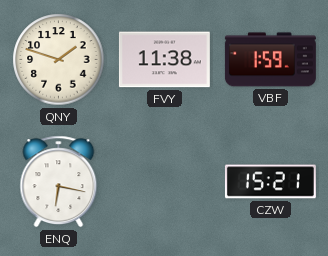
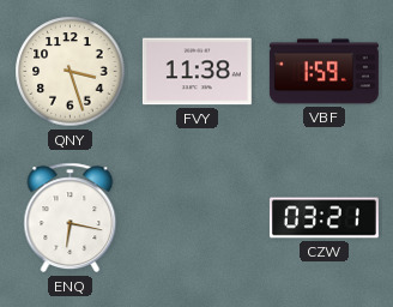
QNY: 1:48 -> 3:27 (71, 72)
CZW: 15:21 -> 03:21 (324, 218)
